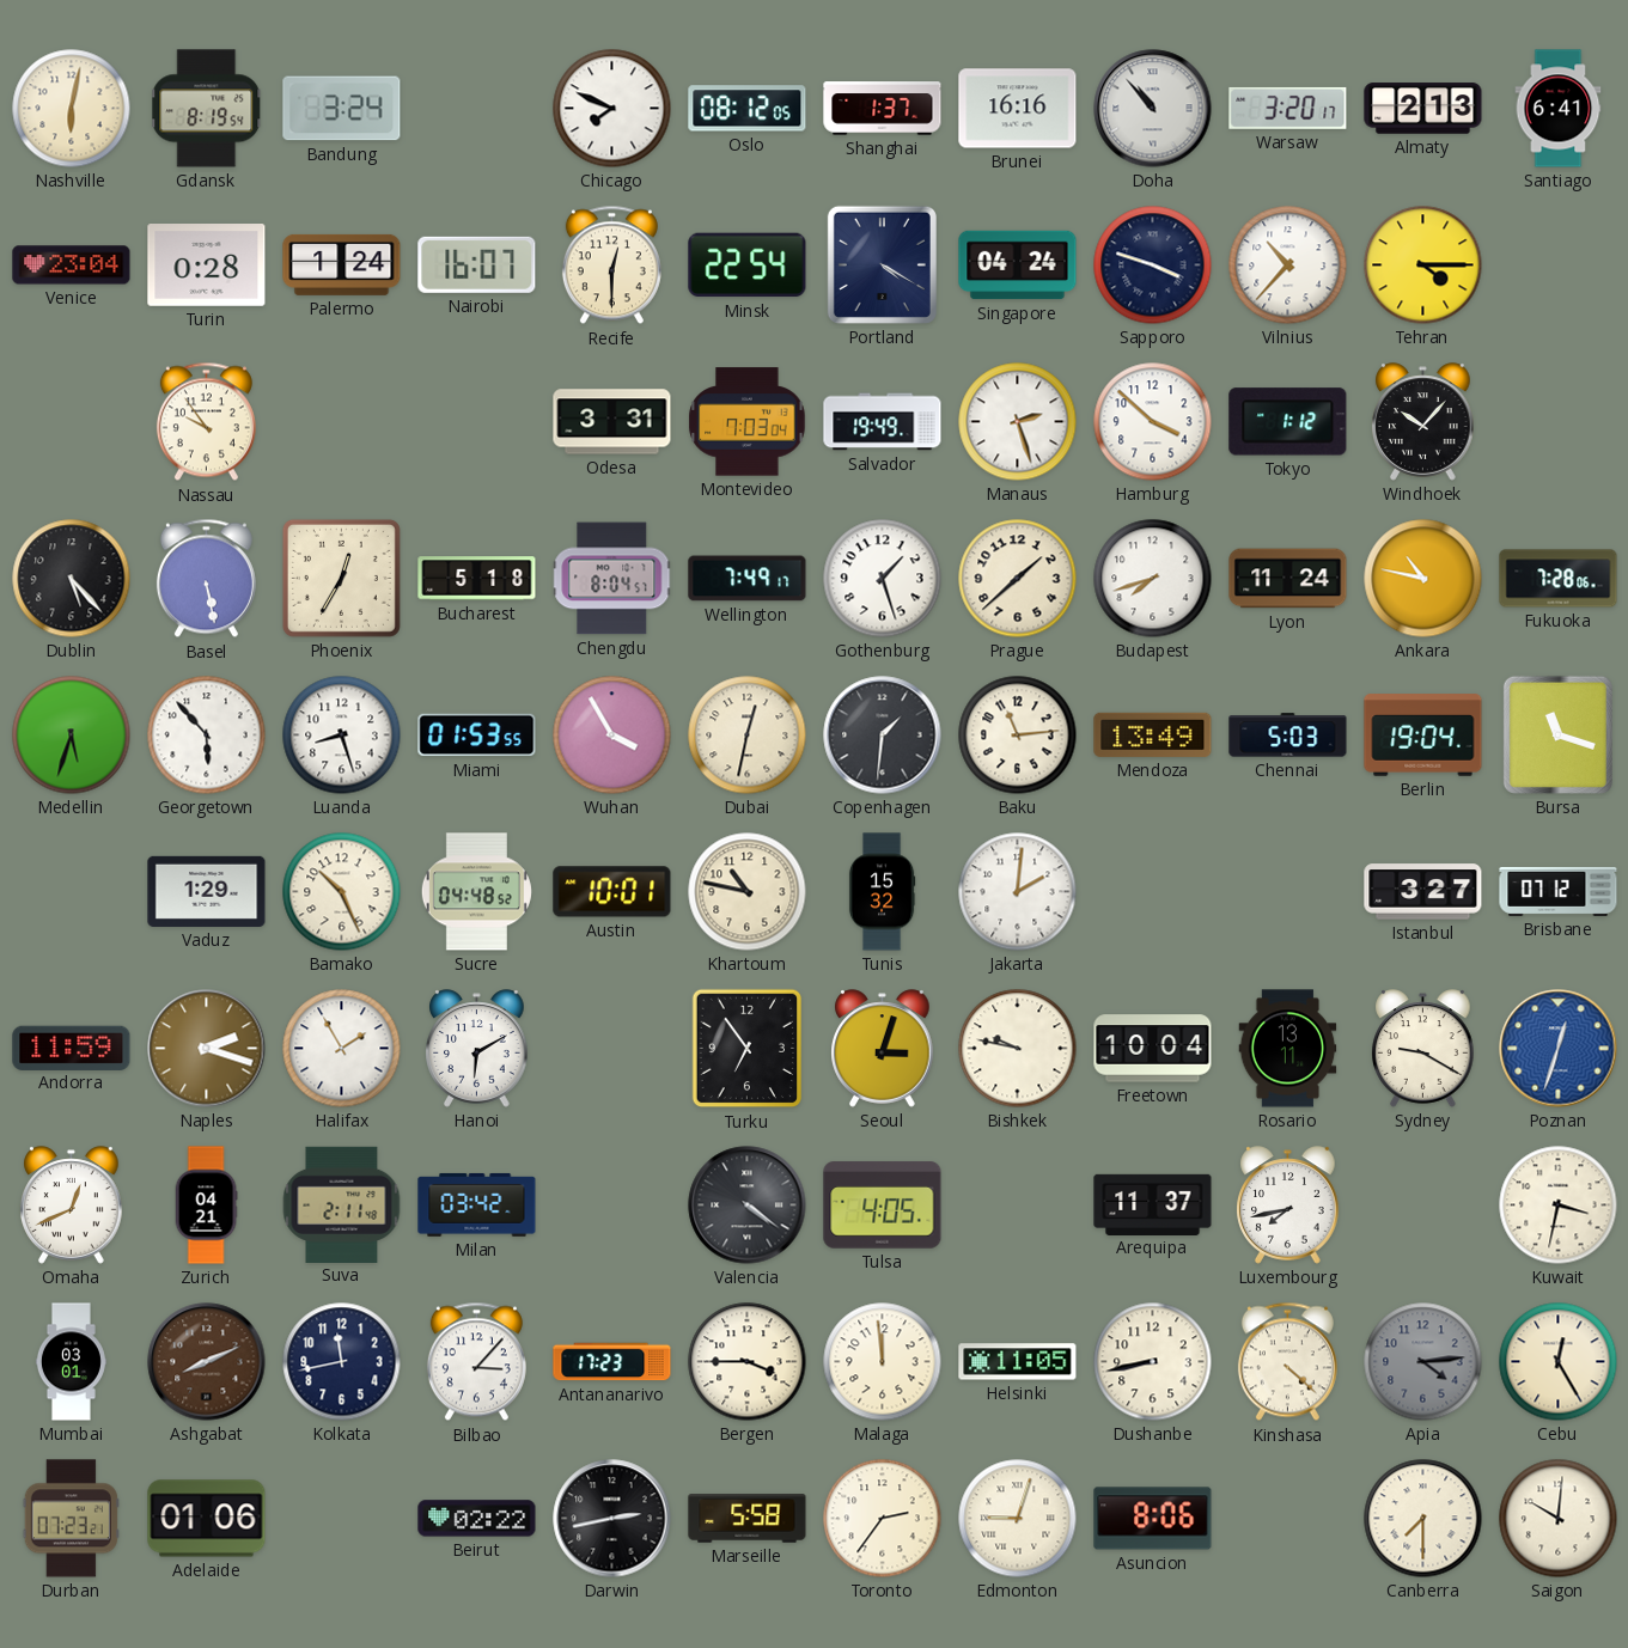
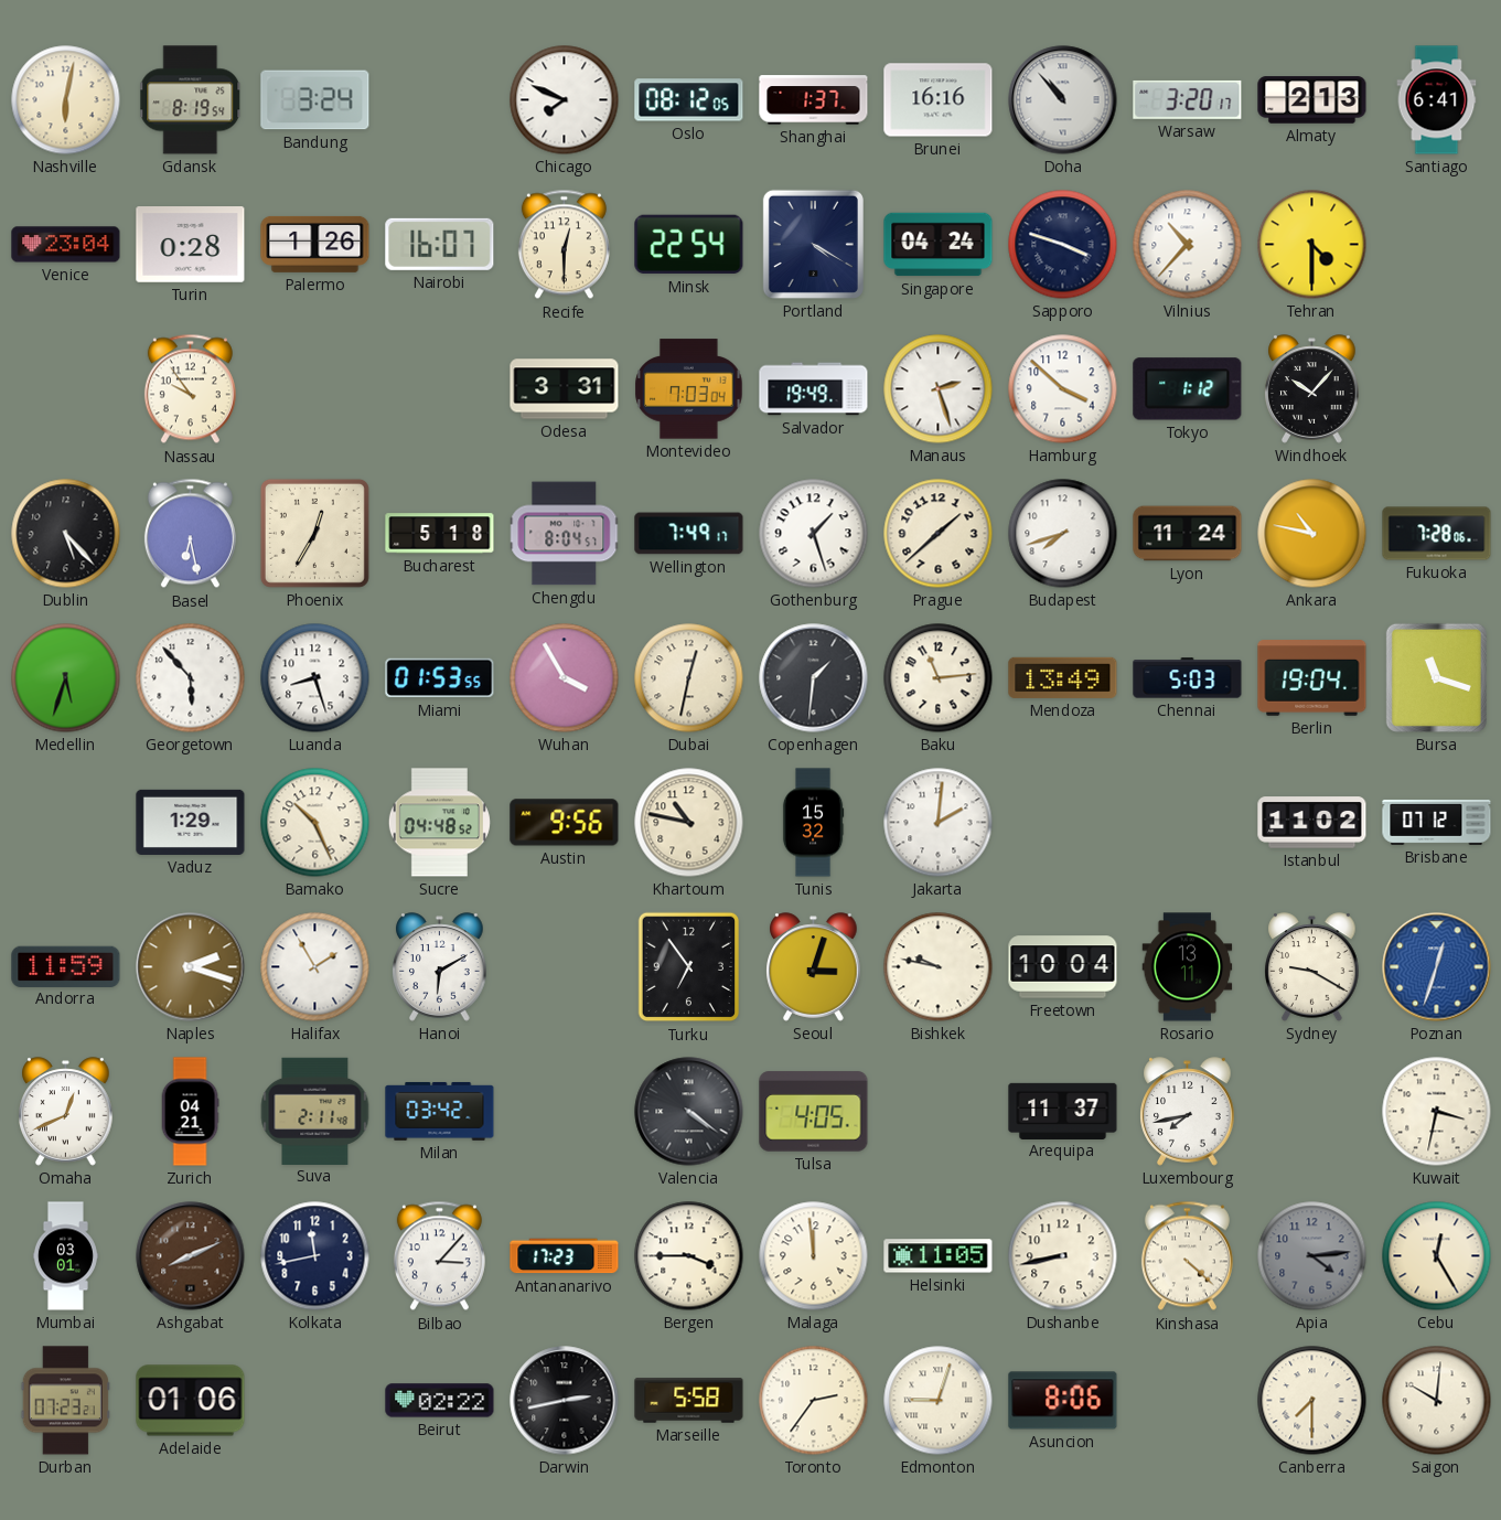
Palermo: 1:24 -> 1:26 (315, 244)
Tehran: 4:15 -> 4:30 (1312, 245)
Basel: 5:28 -> 6:28 (190, 534)
Austin: 10:01 -> 9:56 (565, 823)
Istanbul: 3:27 -> 11:02 (1312, 823)
